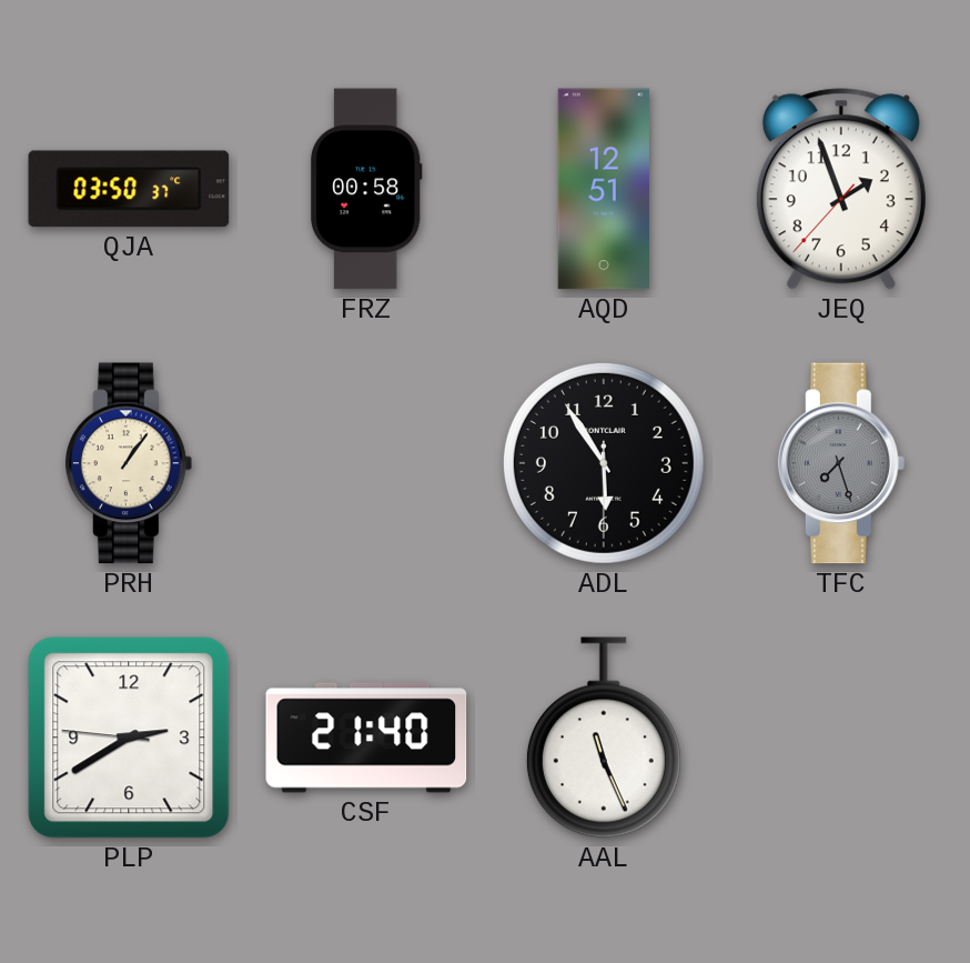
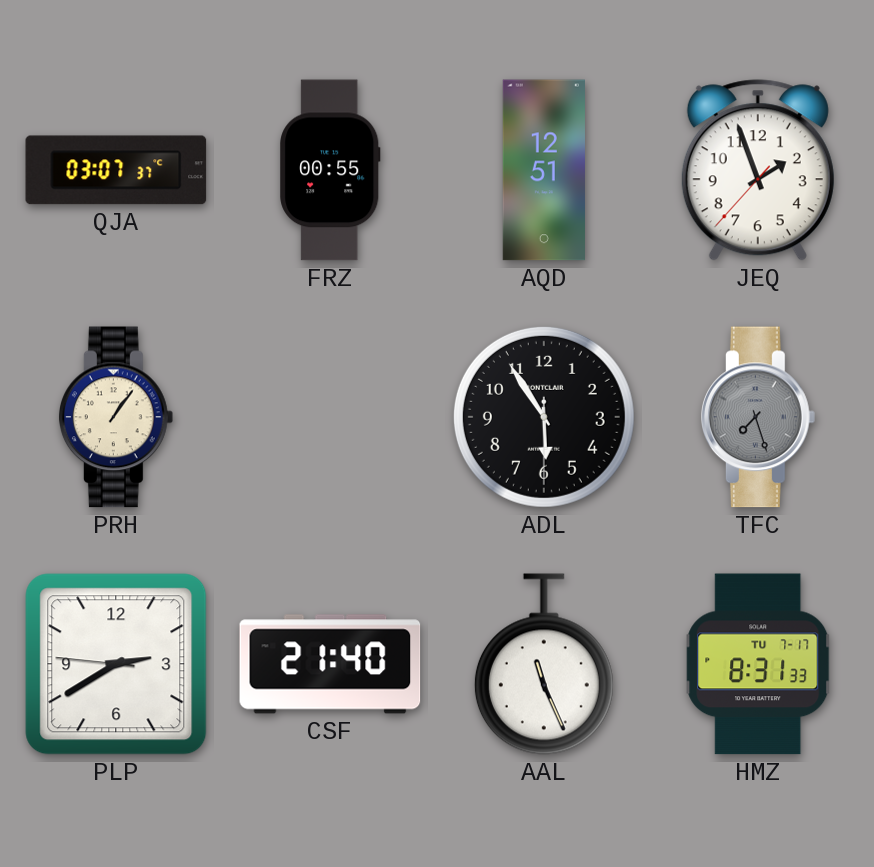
QJA: 03:50 -> 03:07 (116, 170)
FRZ: 00:58 -> 00:55 (330, 170)
HMZ: none -> 8:31 (758, 664)
